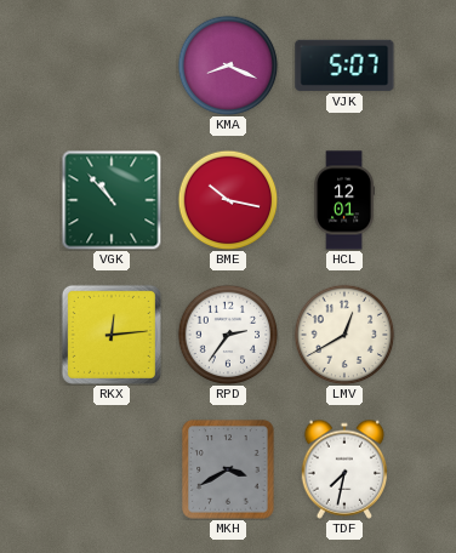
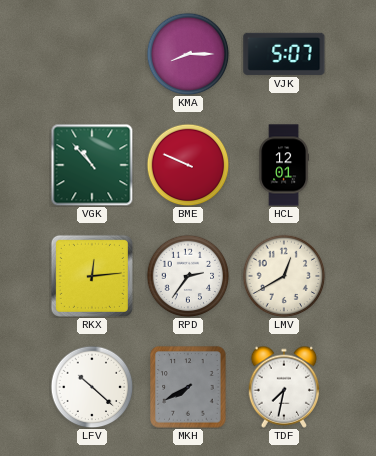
KMA: 8:19 -> 8:15 (188, 54)
BME: 10:17 -> 9:49 (188, 165)
LFV: none -> 10:22 (92, 387)
MKH: 3:40 -> 7:40 (188, 387)
